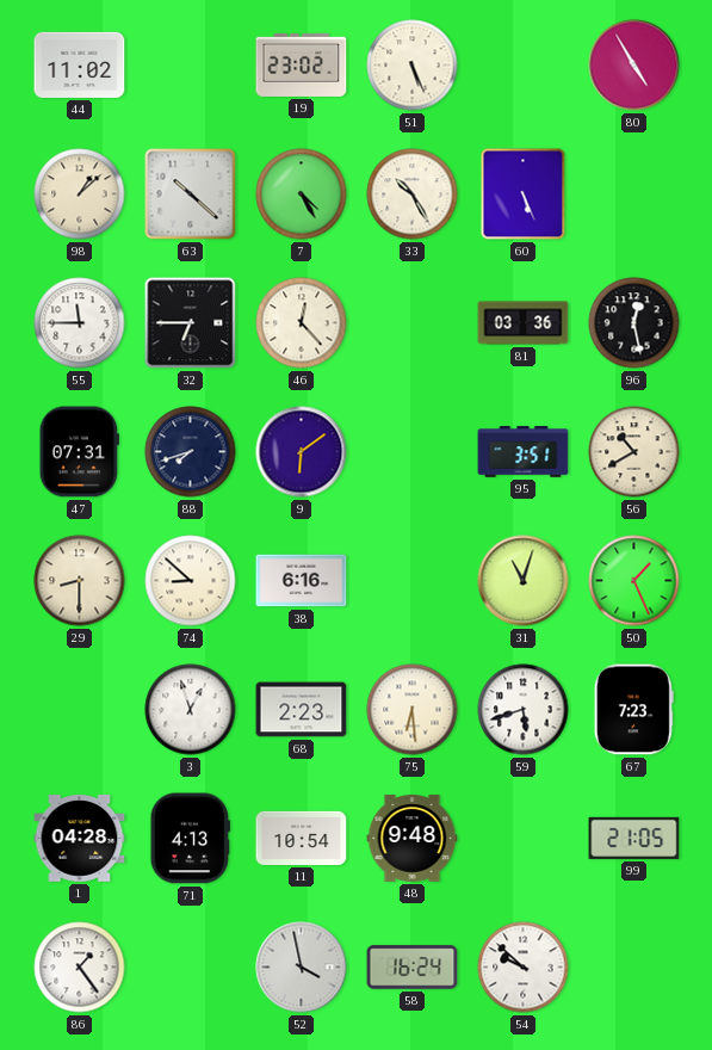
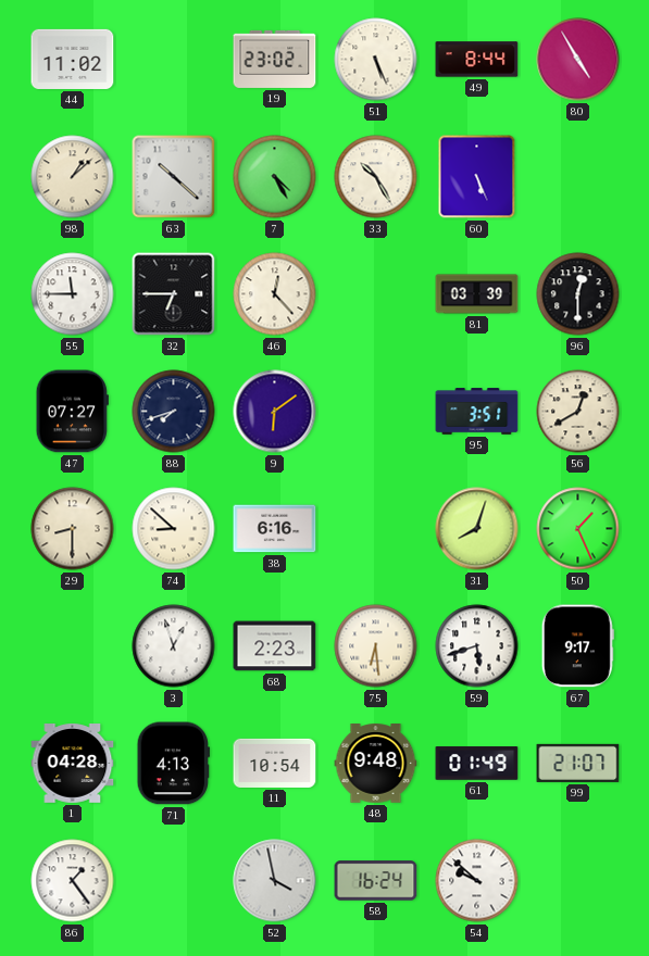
49: none -> 8:44 (477, 60)
81: 03:36 -> 03:39 (477, 294)
96: 12:28 -> 12:30 (578, 294)
47: 07:31 -> 07:27 (72, 412)
56: 10:40 -> 12:40 (578, 412)
31: 11:03 -> 8:03 (477, 529)
67: 7:23 -> 9:17 (577, 646)
61: none -> 01:49 (477, 764)
99: 21:05 -> 21:07 (578, 763)
